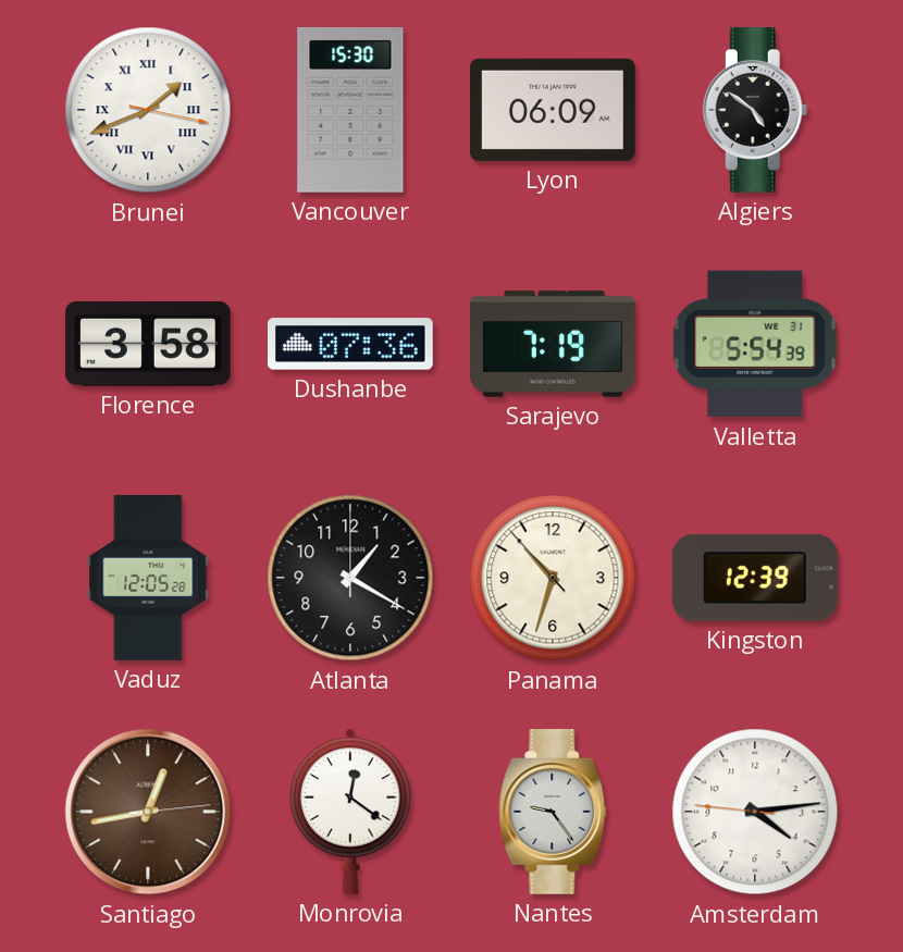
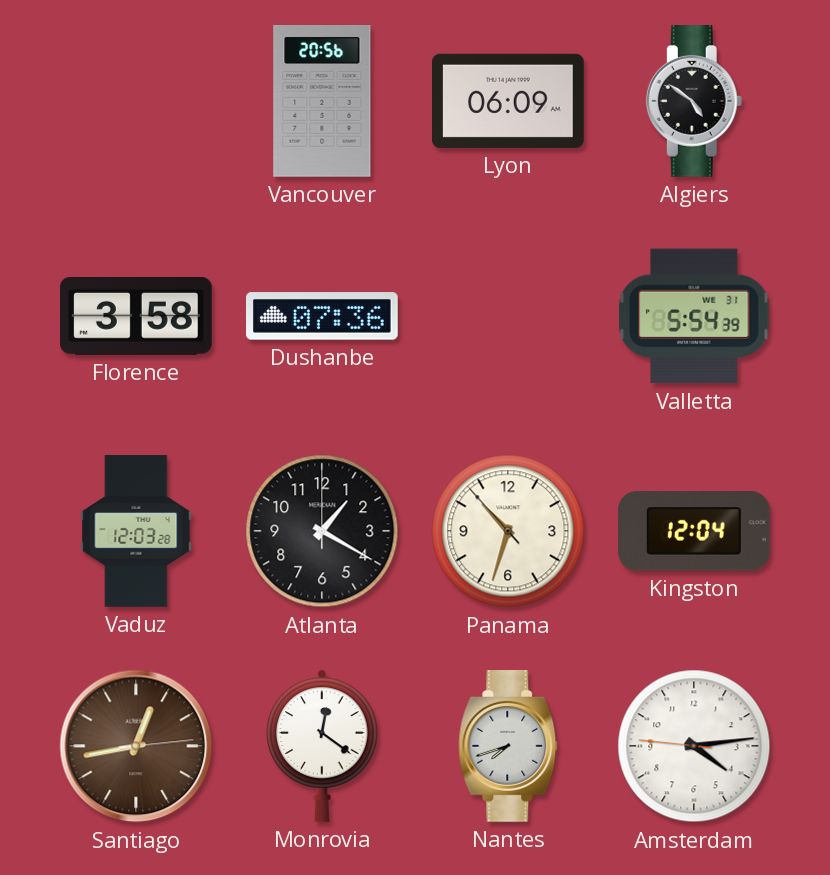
Brunei: 1:41 -> none (148, 110)
Vancouver: 15:30 -> 20:56 (322, 102)
Sarajevo: 7:19 -> none (554, 344)
Vaduz: 12:05 -> 12:03 (136, 531)
Kingston: 12:39 -> 12:04 (694, 531)
Nantes: 9:24 -> 7:42 (508, 747)
